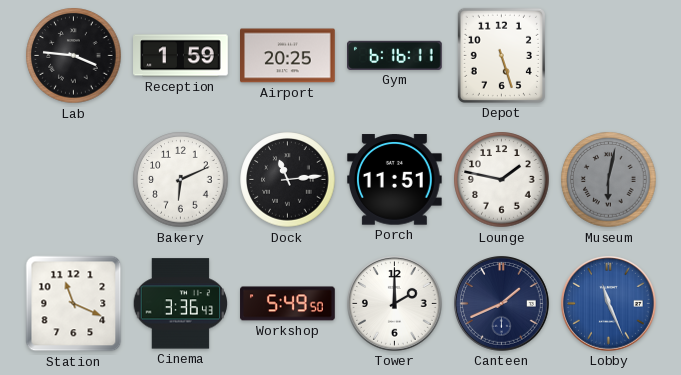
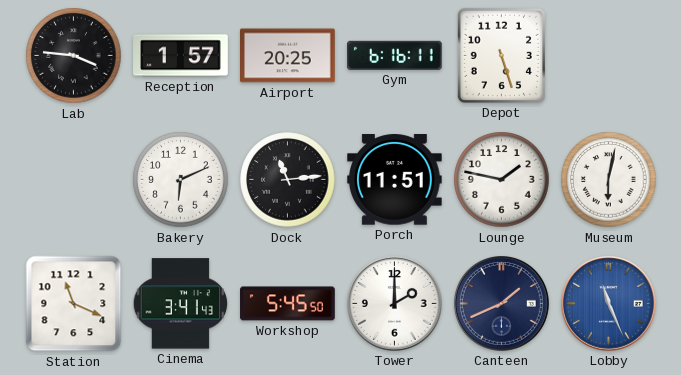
Reception: 1:59 -> 1:57 (181, 56)
Museum dial: grey -> white (609, 180)
Cinema: 3:36 -> 3:41 (181, 304)
Workshop: 5:49 -> 5:45 (288, 304)
